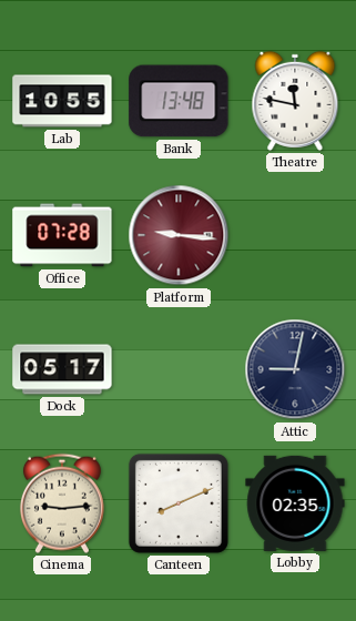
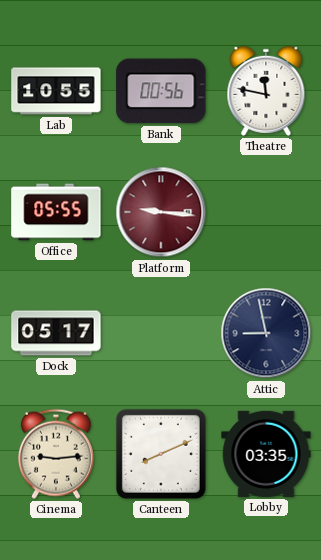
Bank: 13:48 -> 00:56 (161, 91)
Office: 07:28 -> 05:55 (56, 212)
Attic: 9:02 -> 8:58 (266, 333)
Lobby: 02:35 -> 03:35 (266, 454)
